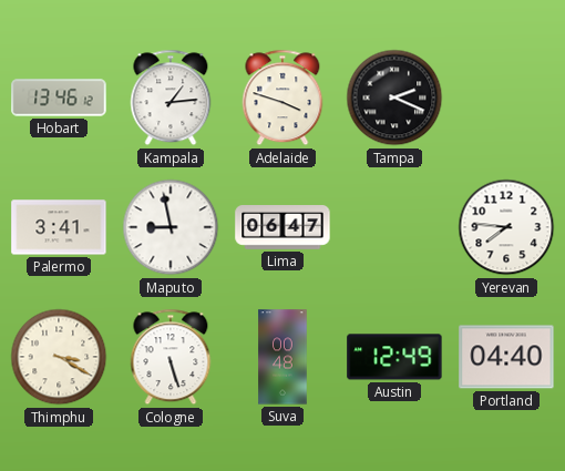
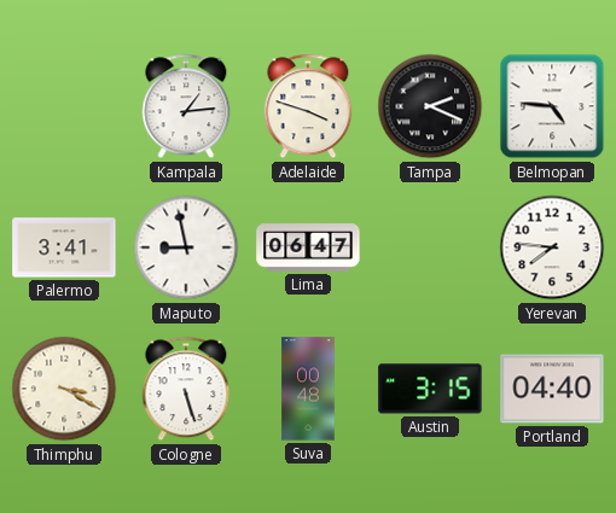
Hobart: 13:46 -> none (59, 98)
Belmopan: none -> 4:46 (552, 106)
Austin: 12:49 -> 3:15 (430, 389)
